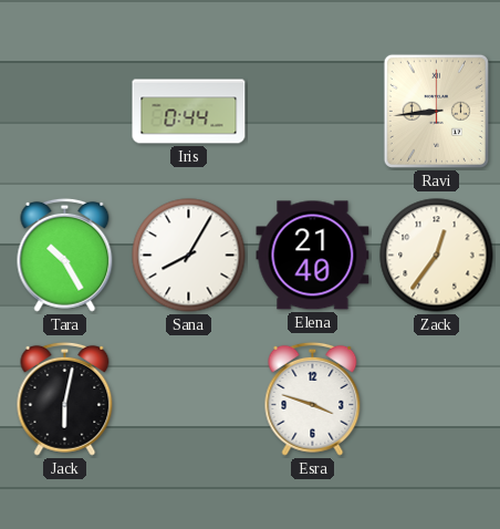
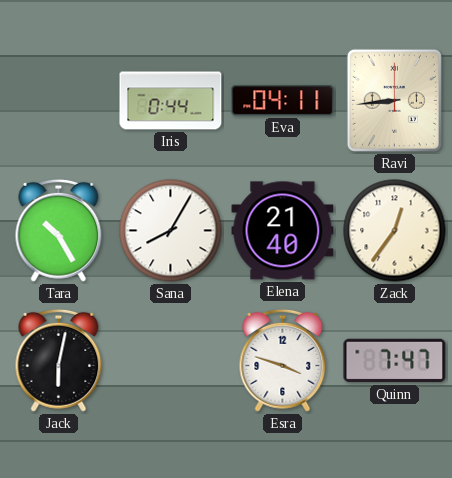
Eva: none -> 04:11 (283, 101)
Quinn: none -> 7:47 (395, 361)
